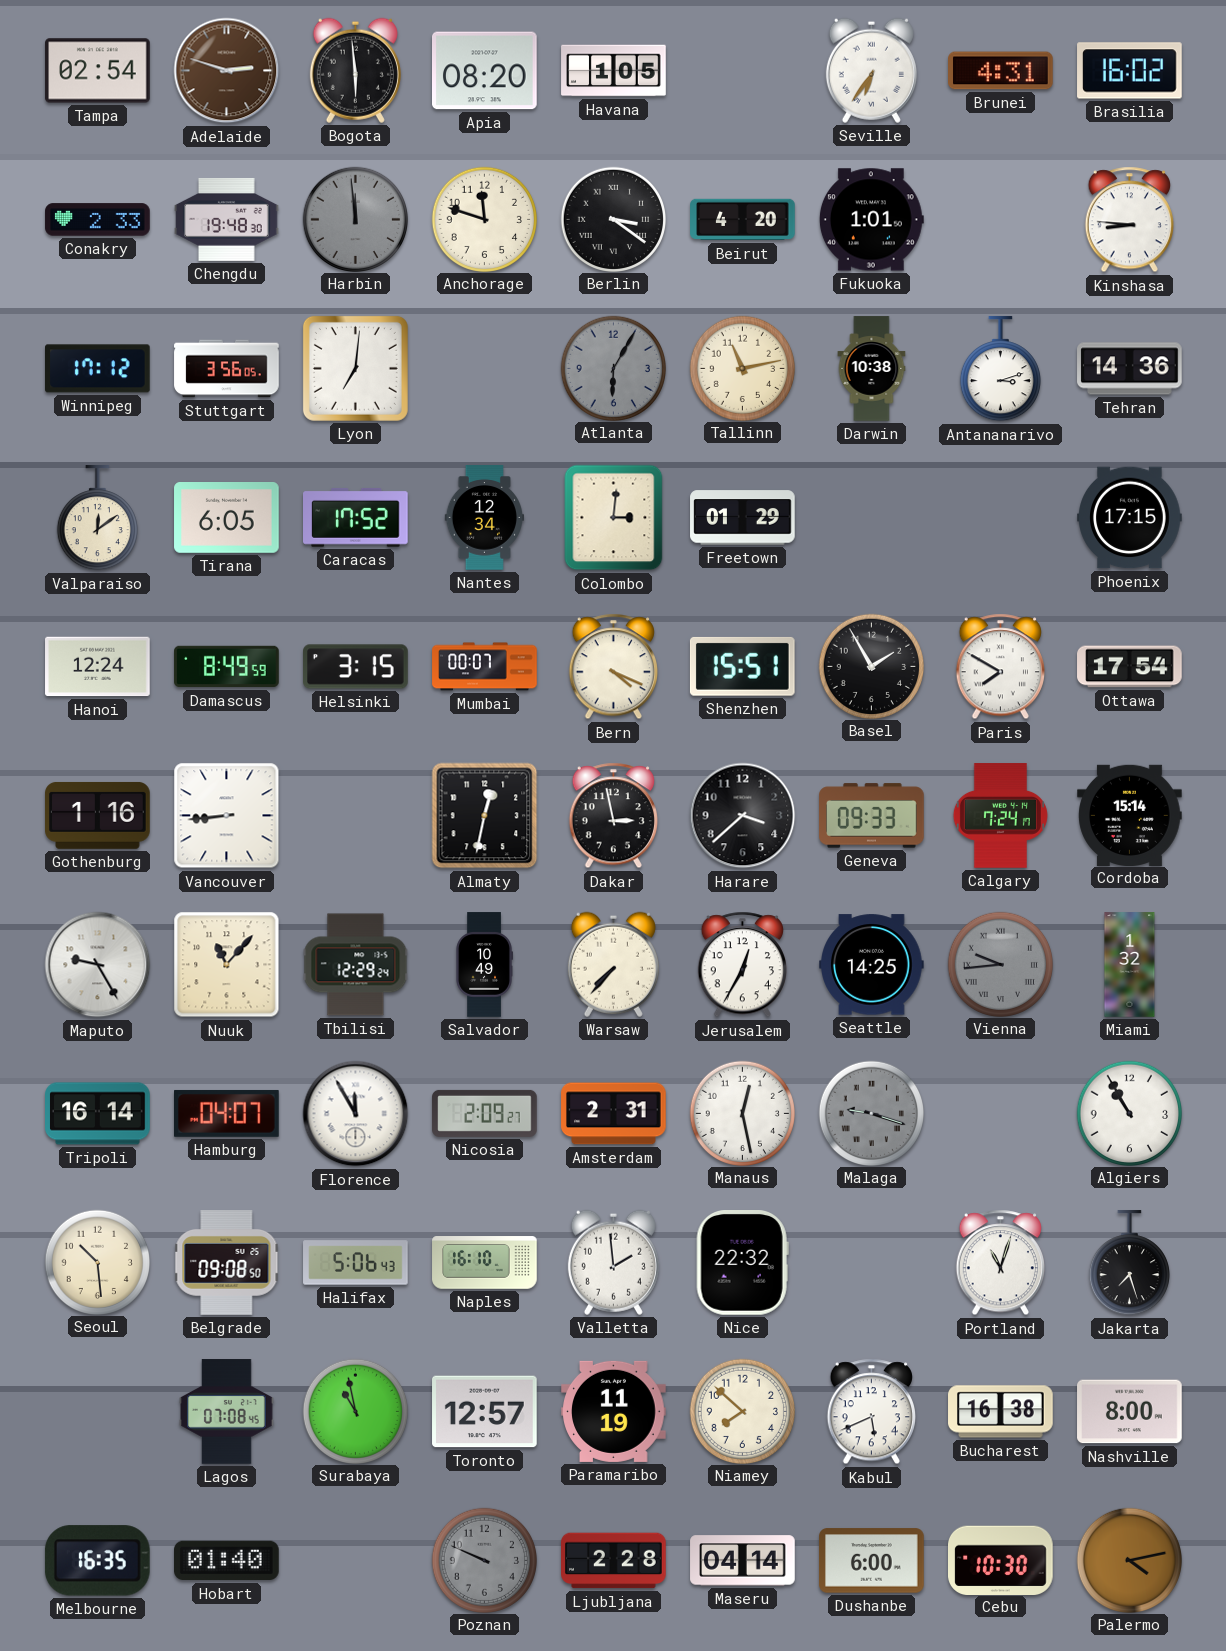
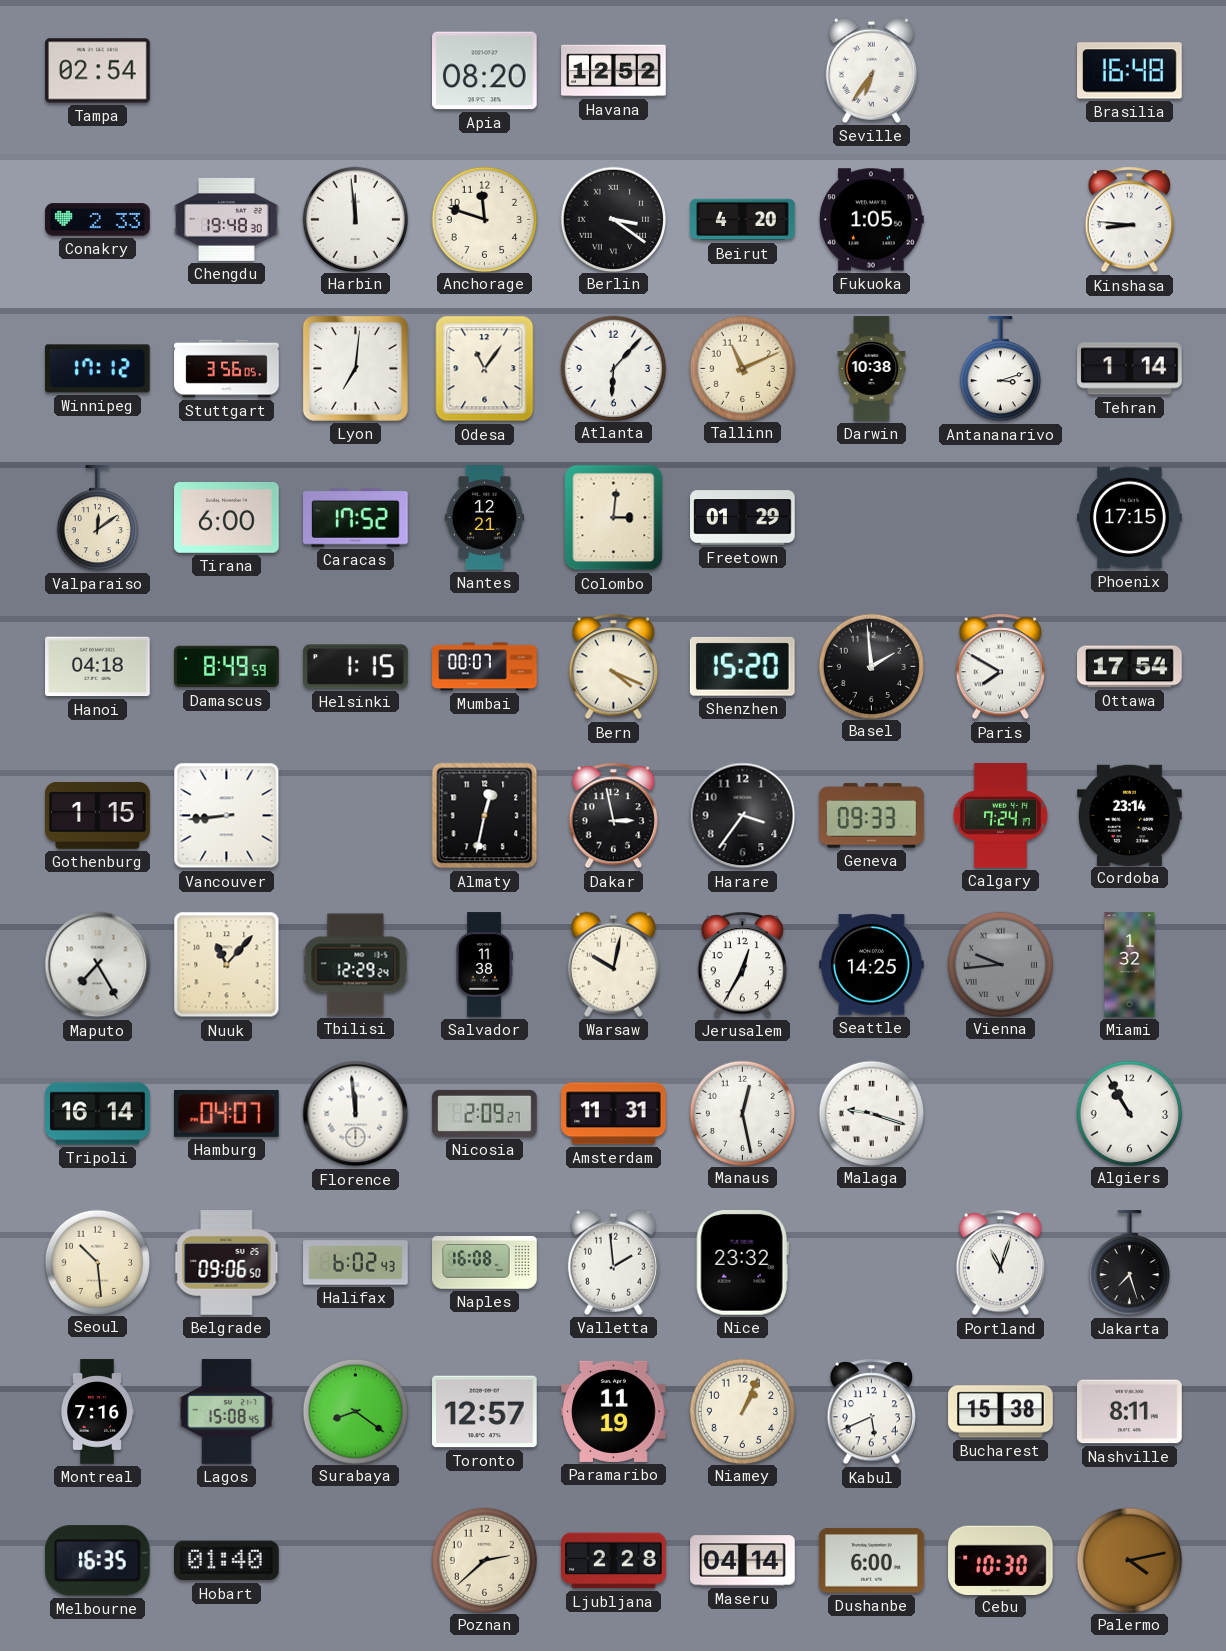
Adelaide: 2:48 -> none (227, 71)
Bogota: 5:59 -> none (355, 70)
Havana: 1:05 -> 12:52 (614, 71)
Brunei: 4:31 -> none (1001, 71)
Brasilia: 16:02 -> 16:48 (1130, 71)
Harbin dial: grey -> white (355, 219)
Fukuoka: 1:01 -> 1:05 (871, 220)
Odesa: none -> 11:06 (485, 369)
Atlanta: 6:05 -> 6:07 (613, 368)
Atlanta dial: grey -> white (613, 368)
Tallinn: 11:13 -> 11:11 (742, 368)
Tehran: 14:36 -> 1:14 (1130, 369)
Tirana: 6:05 -> 6:00 (227, 518)
Nantes: 12:34 -> 12:21 (484, 518)
Hanoi: 12:24 -> 04:18 (98, 667)
Helsinki: 3:15 -> 1:15 (356, 667)
Shenzhen: 15:51 -> 15:20 (742, 666)
Basel: 1:55 -> 1:59 (871, 666)
Gothenburg: 1:16 -> 1:15 (98, 815)
Harare: 3:38 -> 3:36 (743, 816)
Cordoba: 15:14 -> 23:14 (1130, 815)
Maputo: 9:25 -> 7:25 (98, 965)
Salvador: 10:49 -> 11:38 (484, 965)
Warsaw: 7:37 -> 10:02 (613, 964)
Florence: 11:55 -> 11:59 (356, 1114)
Amsterdam: 2:31 -> 11:31 (614, 1114)
Malaga dial: grey -> white (871, 1113)
Belgrade: 09:08 -> 09:06 (227, 1263)
Halifax: 5:06 -> 6:02 (356, 1263)
Naples: 16:10 -> 16:08 (485, 1263)
Nice: 22:32 -> 23:32 (742, 1263)
Montreal: none -> 7:16 (97, 1412)
Lagos: 07:08 -> 15:08 (227, 1412)
Surabaya: 10:58 -> 8:21 (355, 1411)
Niamey: 7:52 -> 1:04 (742, 1411)
Bucharest: 16:38 -> 15:38 (1001, 1412)
Nashville: 8:00 -> 8:11 (1130, 1412)
Poznan: 9:49 -> 2:38 (484, 1560)
Poznan dial: grey -> cream (484, 1560)
